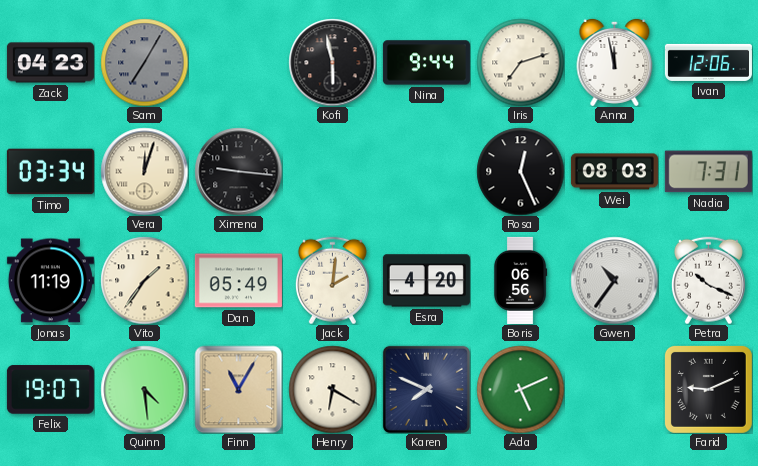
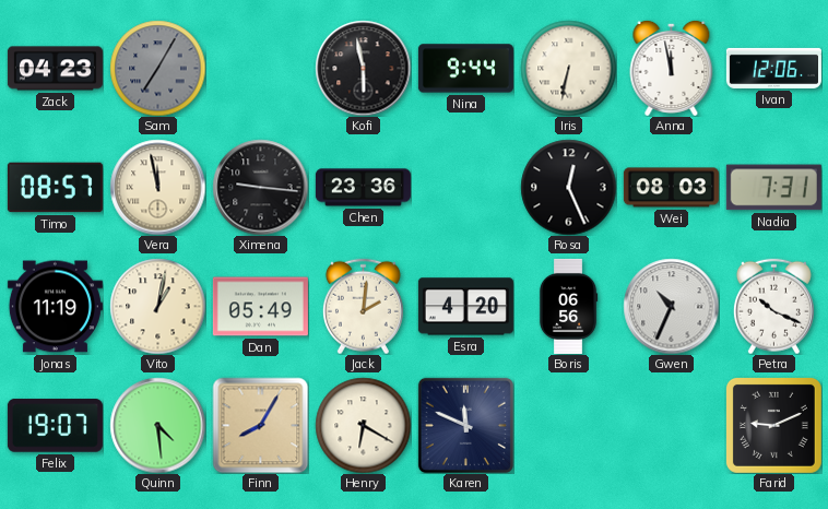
Iris: 7:12 -> 6:32 (568, 68)
Timo: 03:34 -> 08:57 (55, 188)
Vera: 12:03 -> 11:58 (157, 187)
Chen: none -> 23:36 (363, 188)
Vito: 1:36 -> 1:02 (157, 306)
Gwen: 10:36 -> 10:34 (671, 306)
Finn: 11:05 -> 8:05 (260, 425)
Karen: 7:49 -> 11:49 (465, 425)
Ada: 5:11 -> none (520, 389)
